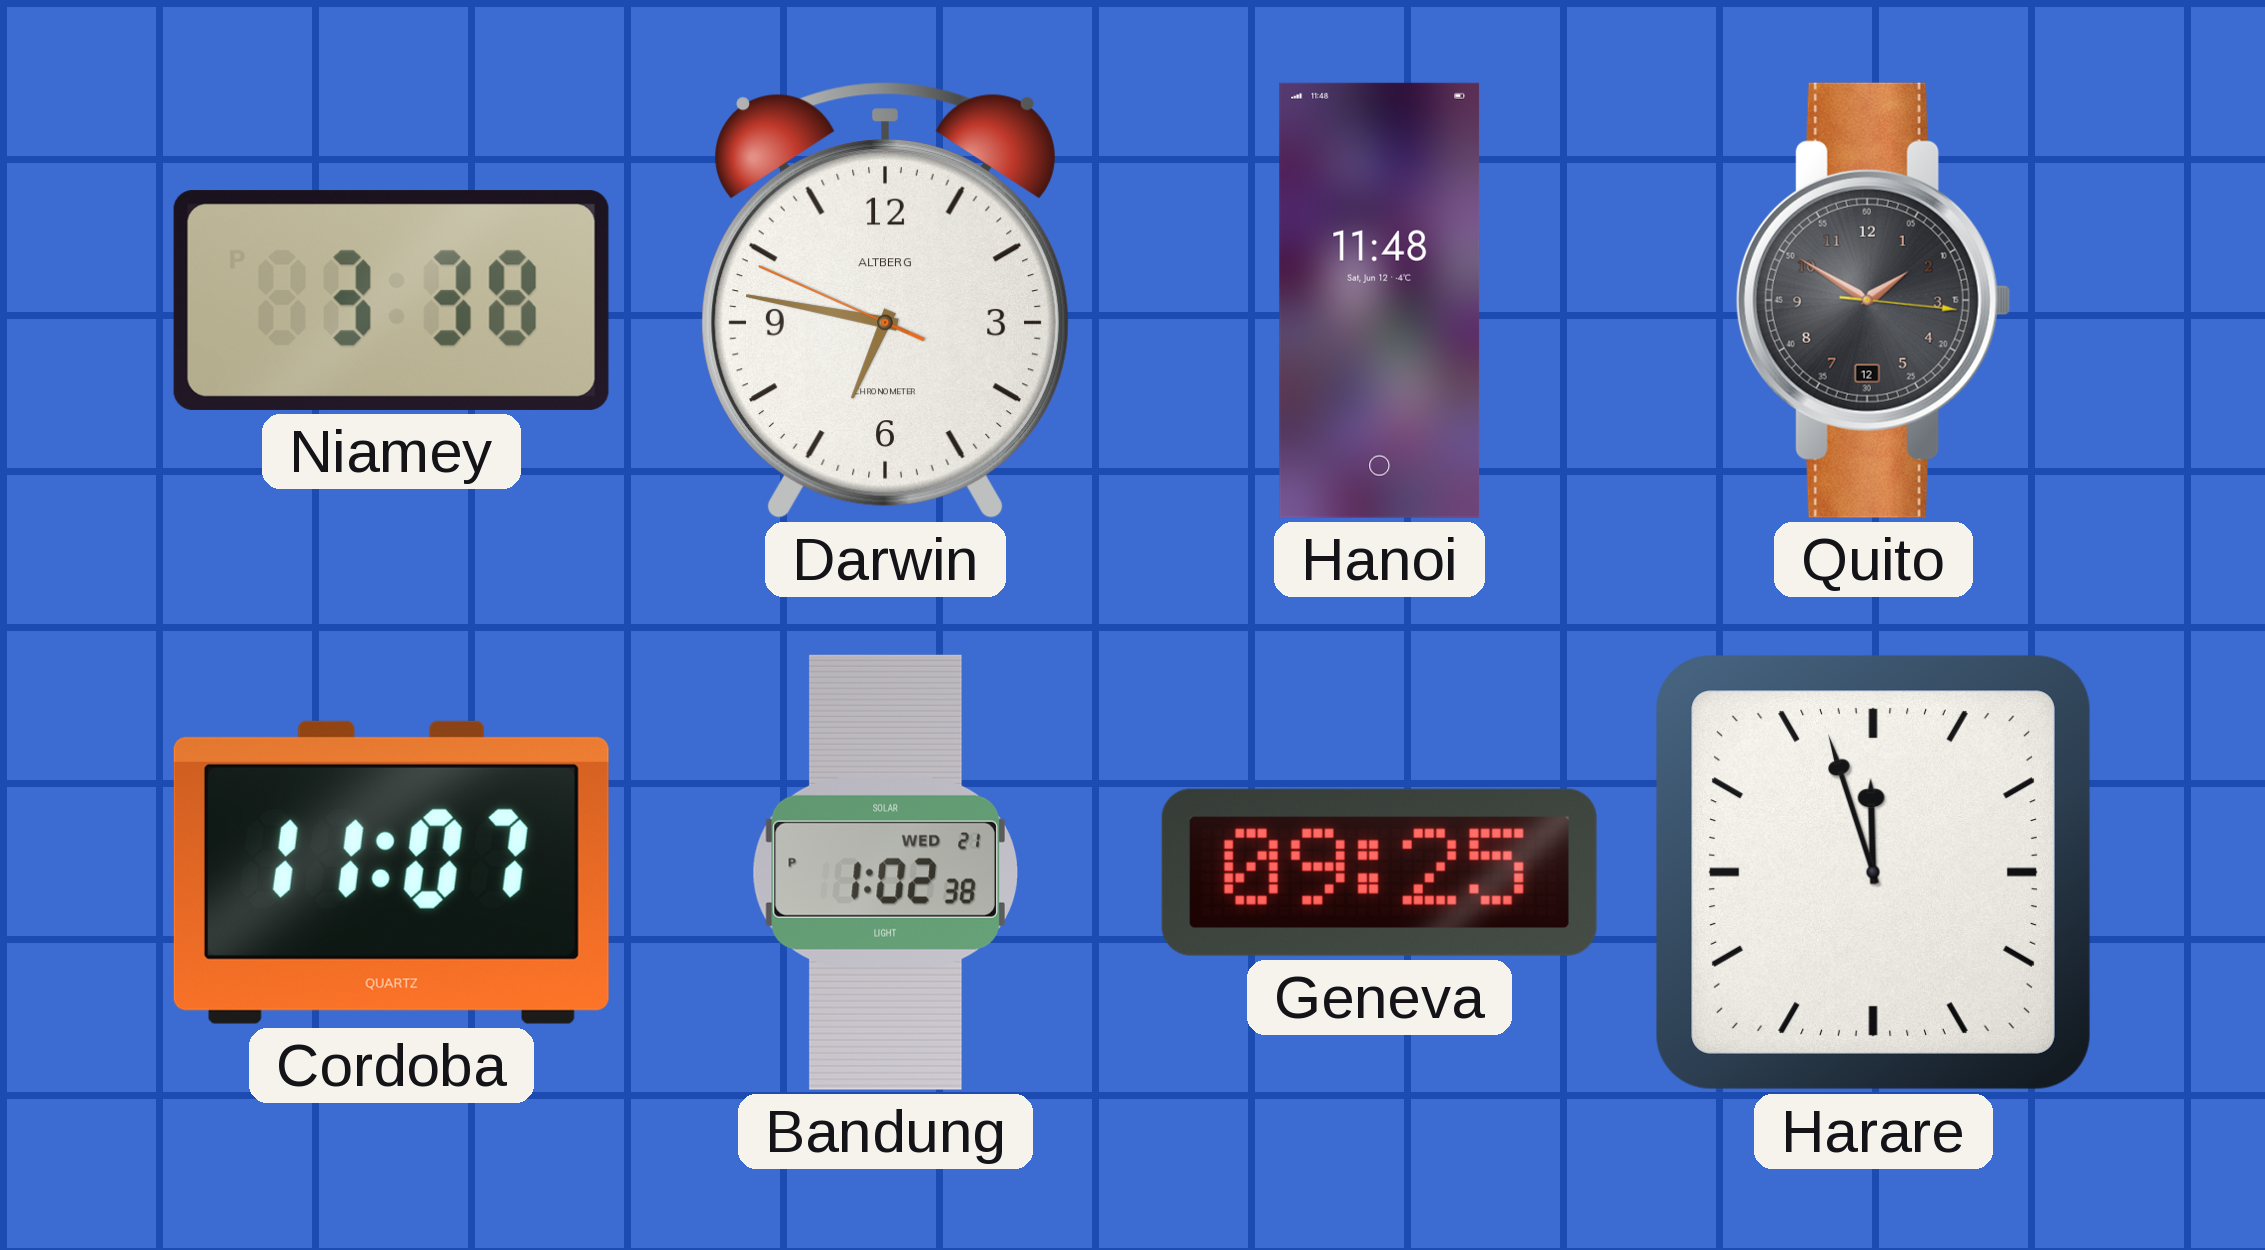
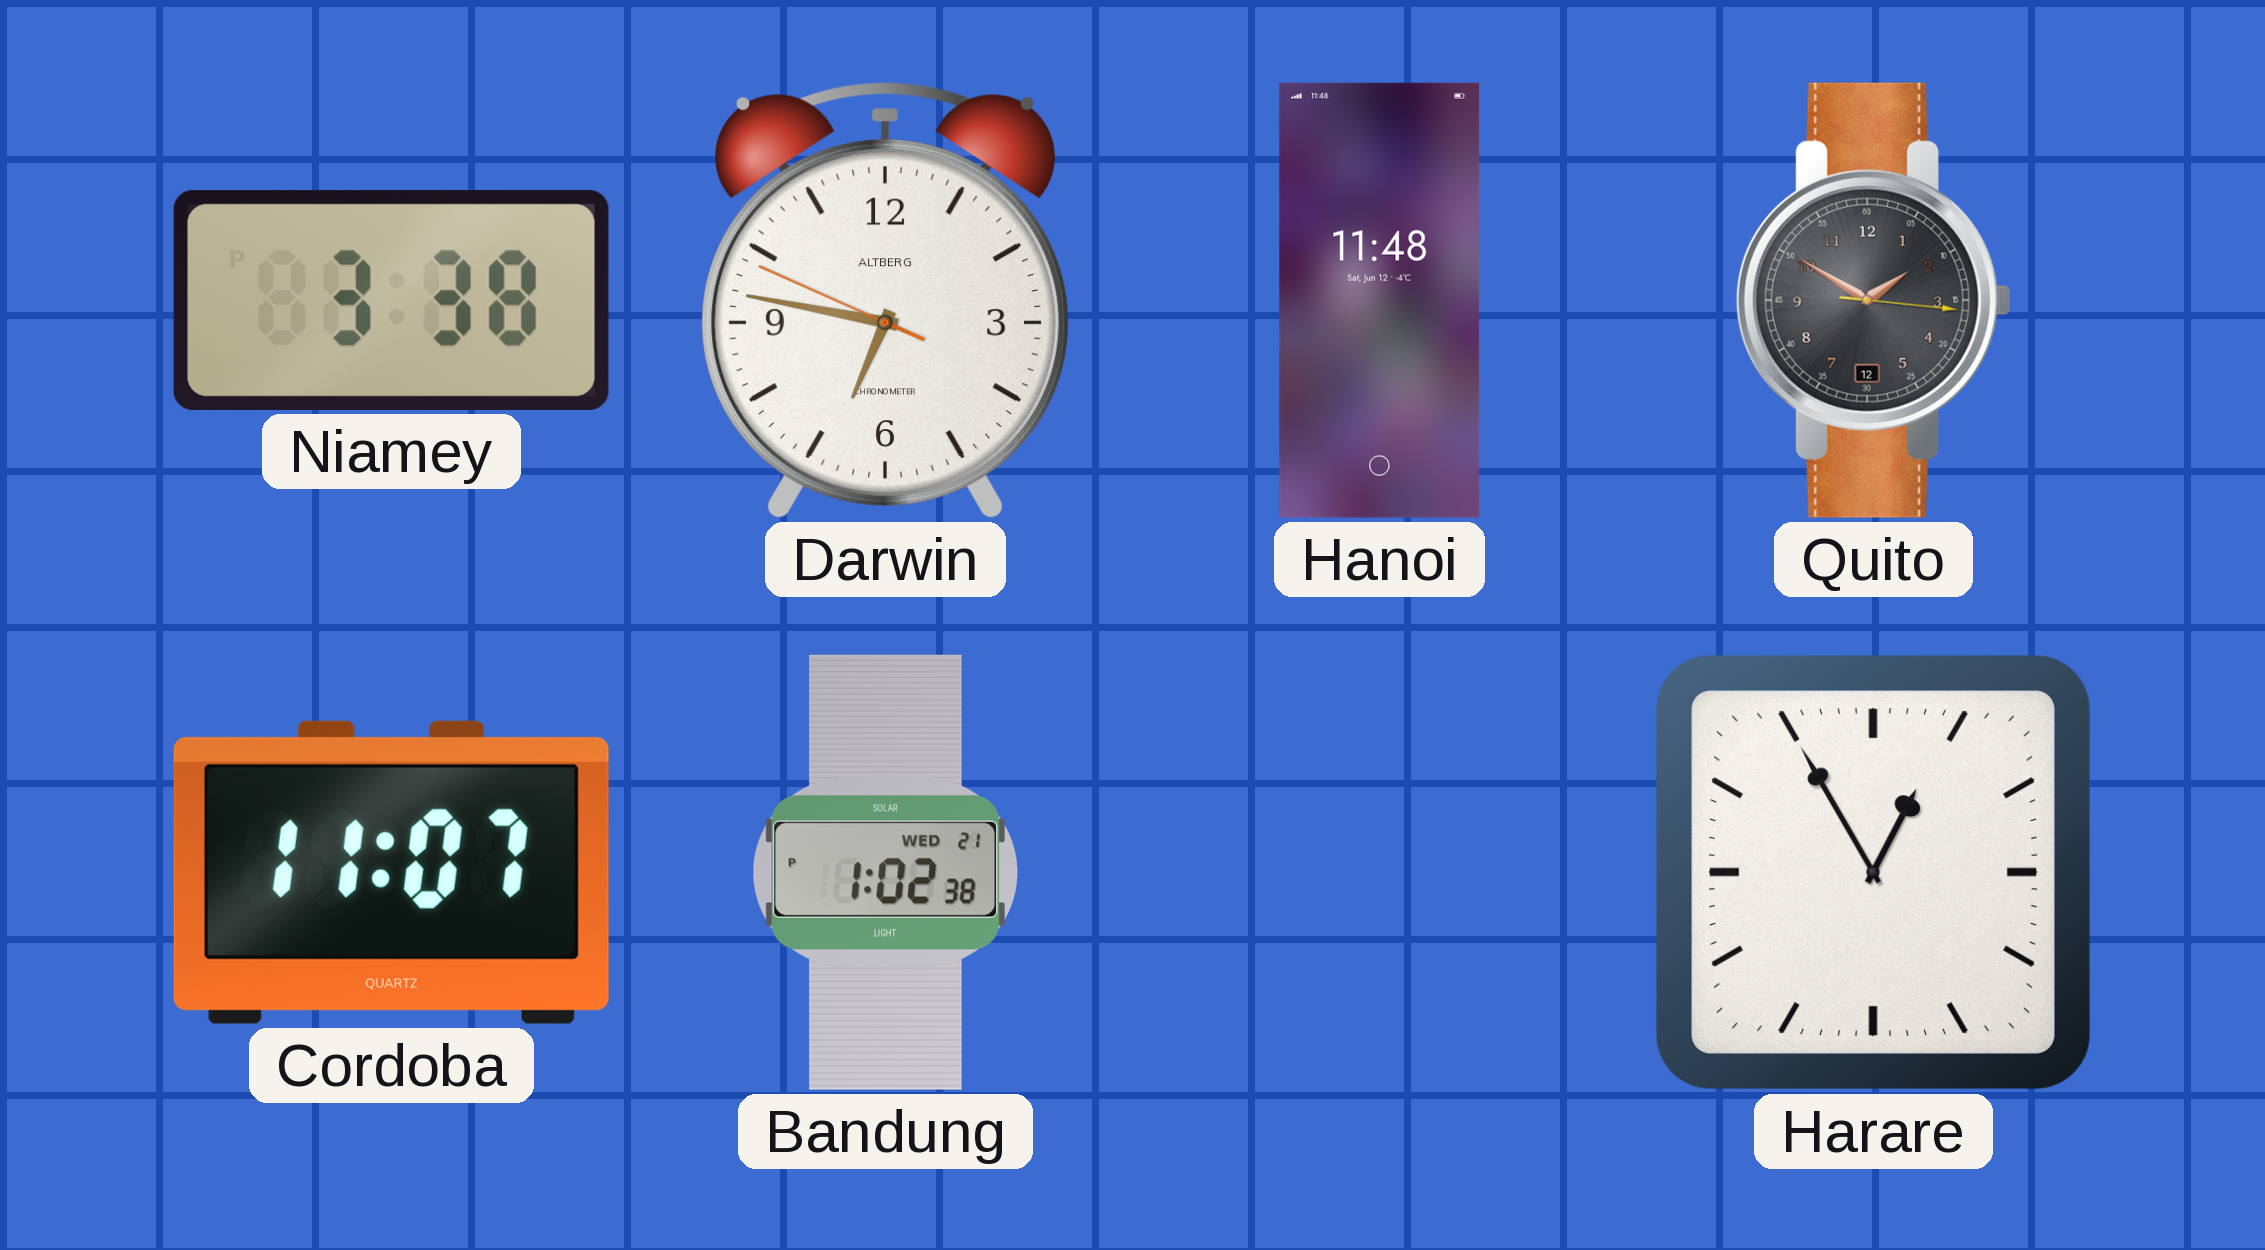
Geneva: 09:25 -> none (1379, 872)
Harare: 11:57 -> 12:55 (1873, 872)
